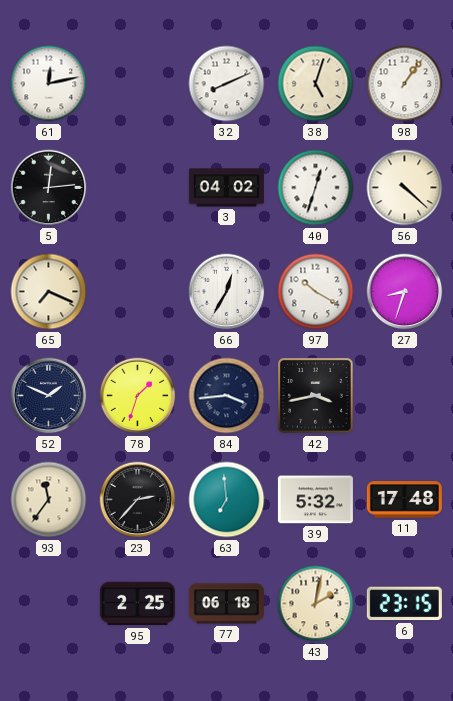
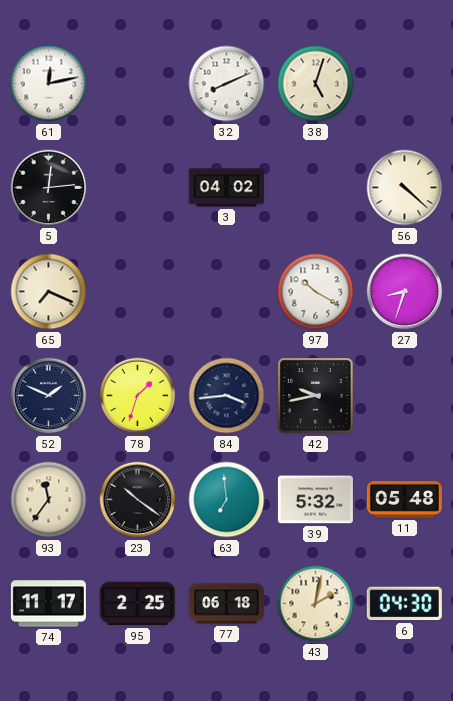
98: 1:06 -> none (405, 84)
40: 12:33 -> none (316, 188)
66: 12:35 -> none (227, 292)
42: 3:43 -> 9:43 (316, 396)
23: 2:37 -> 10:21 (138, 500)
11: 17:48 -> 05:48 (404, 500)
74: none -> 11:17 (48, 604)
6: 23:15 -> 04:30 (404, 604)
